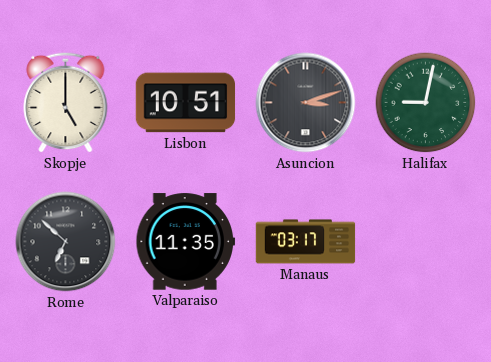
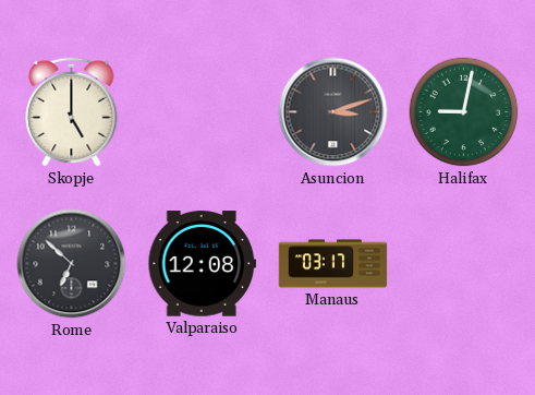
Lisbon: 10:51 -> none (186, 103)
Valparaiso: 11:35 -> 12:08 (203, 264)
